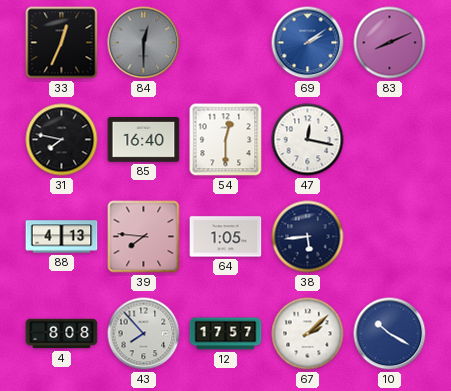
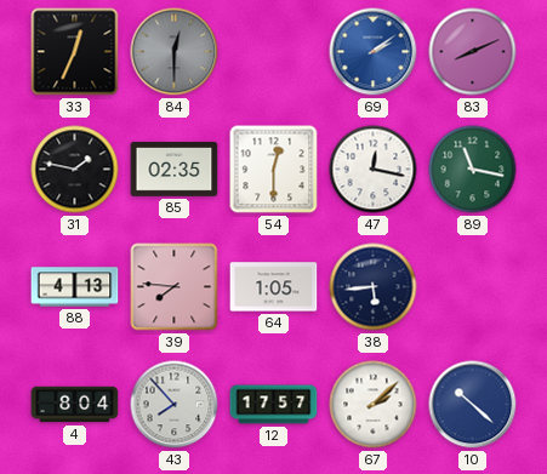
31: 7:47 -> 1:47 (75, 170)
85: 16:40 -> 02:35 (175, 170)
89: none -> 11:17 (473, 170)
4: 8:08 -> 8:04 (75, 405)
10: 10:20 -> 10:22 (473, 405)
